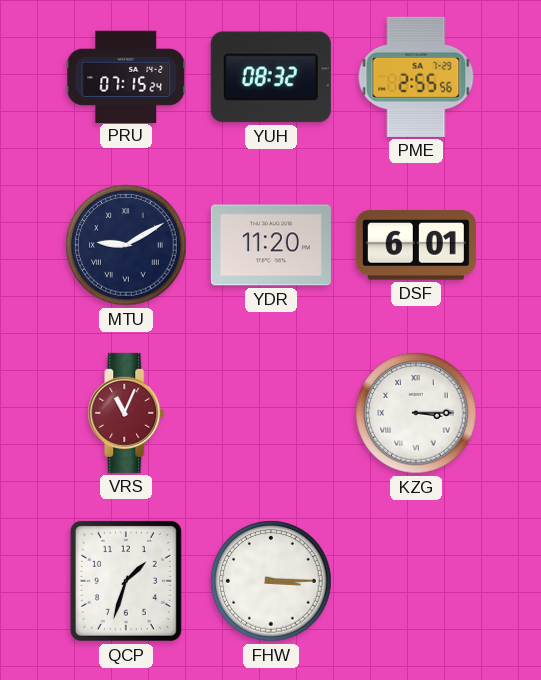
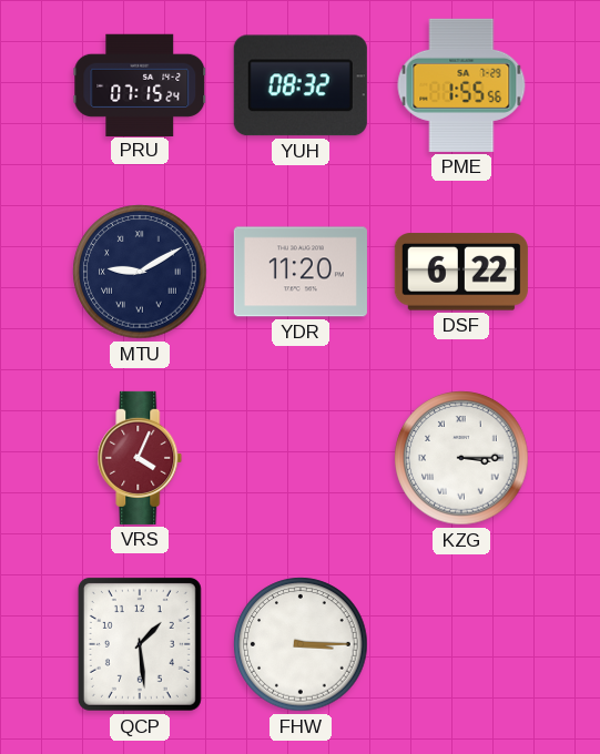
PME: 2:55 -> 1:55 (461, 85)
DSF: 6:01 -> 6:22 (461, 272)
VRS: 11:04 -> 4:04 (140, 458)
QCP: 1:33 -> 1:29 (140, 644)
